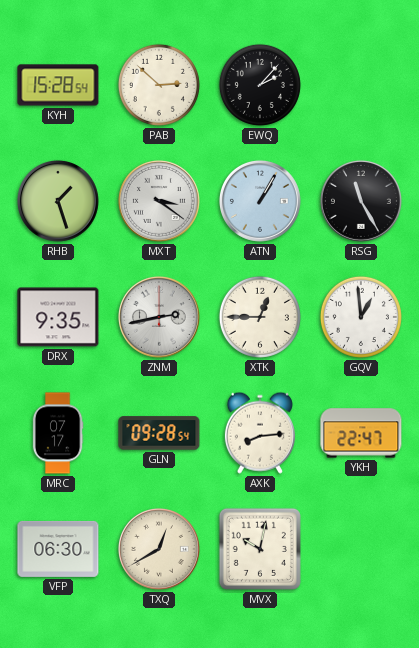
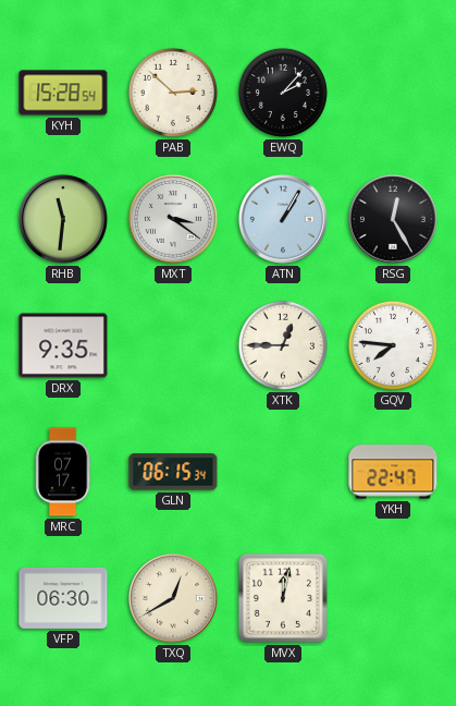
RHB: 1:27 -> 11:31 (63, 219)
RSG: 11:25 -> 12:25 (393, 219)
ZNM: 2:43 -> none (159, 317)
GQV: 12:59 -> 7:46 (393, 345)
GLN: 09:28 -> 06:15 (173, 472)
AXK: 8:14 -> none (260, 433)
MVX: 10:02 -> 12:02 (283, 598)
